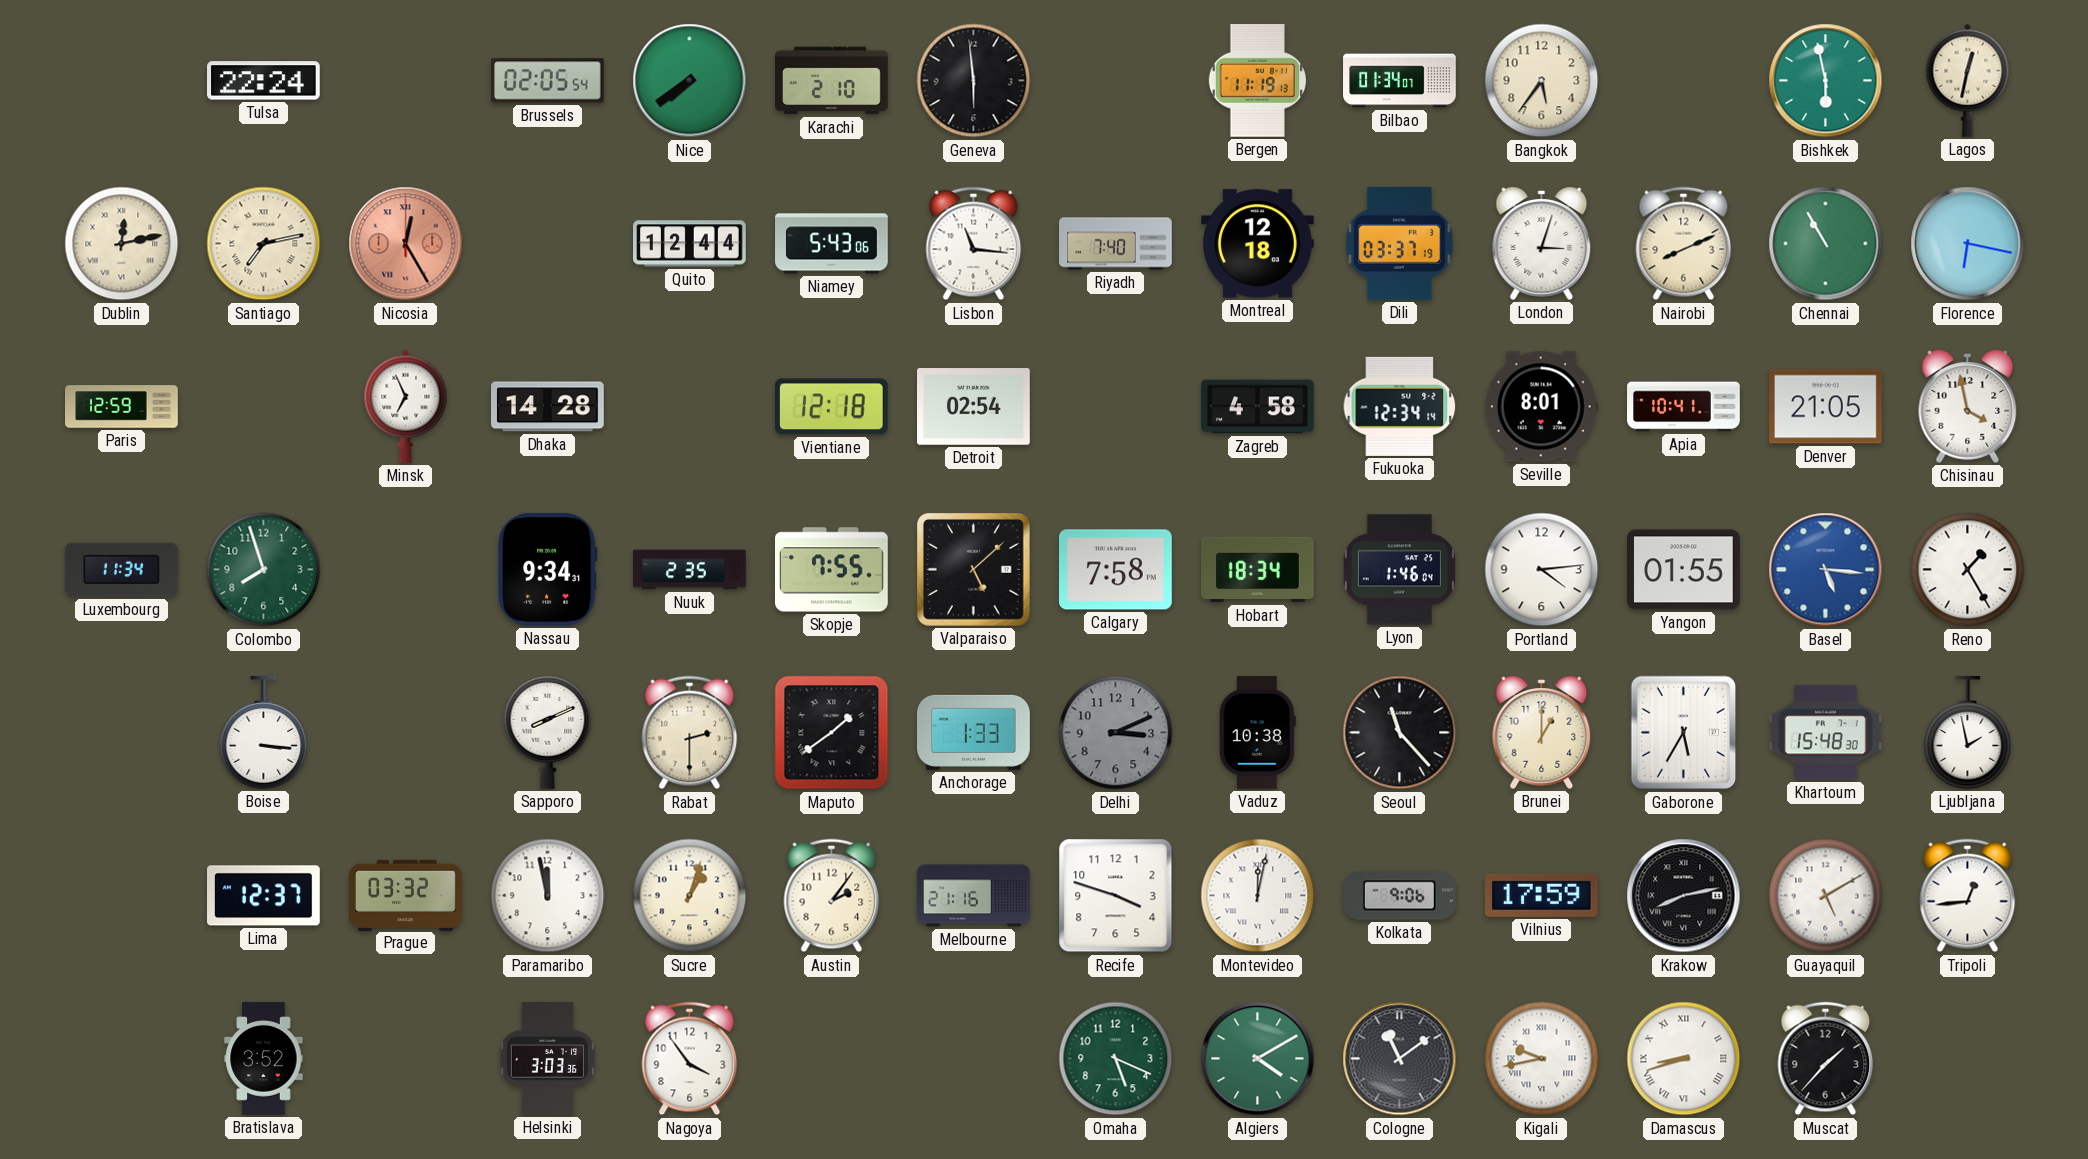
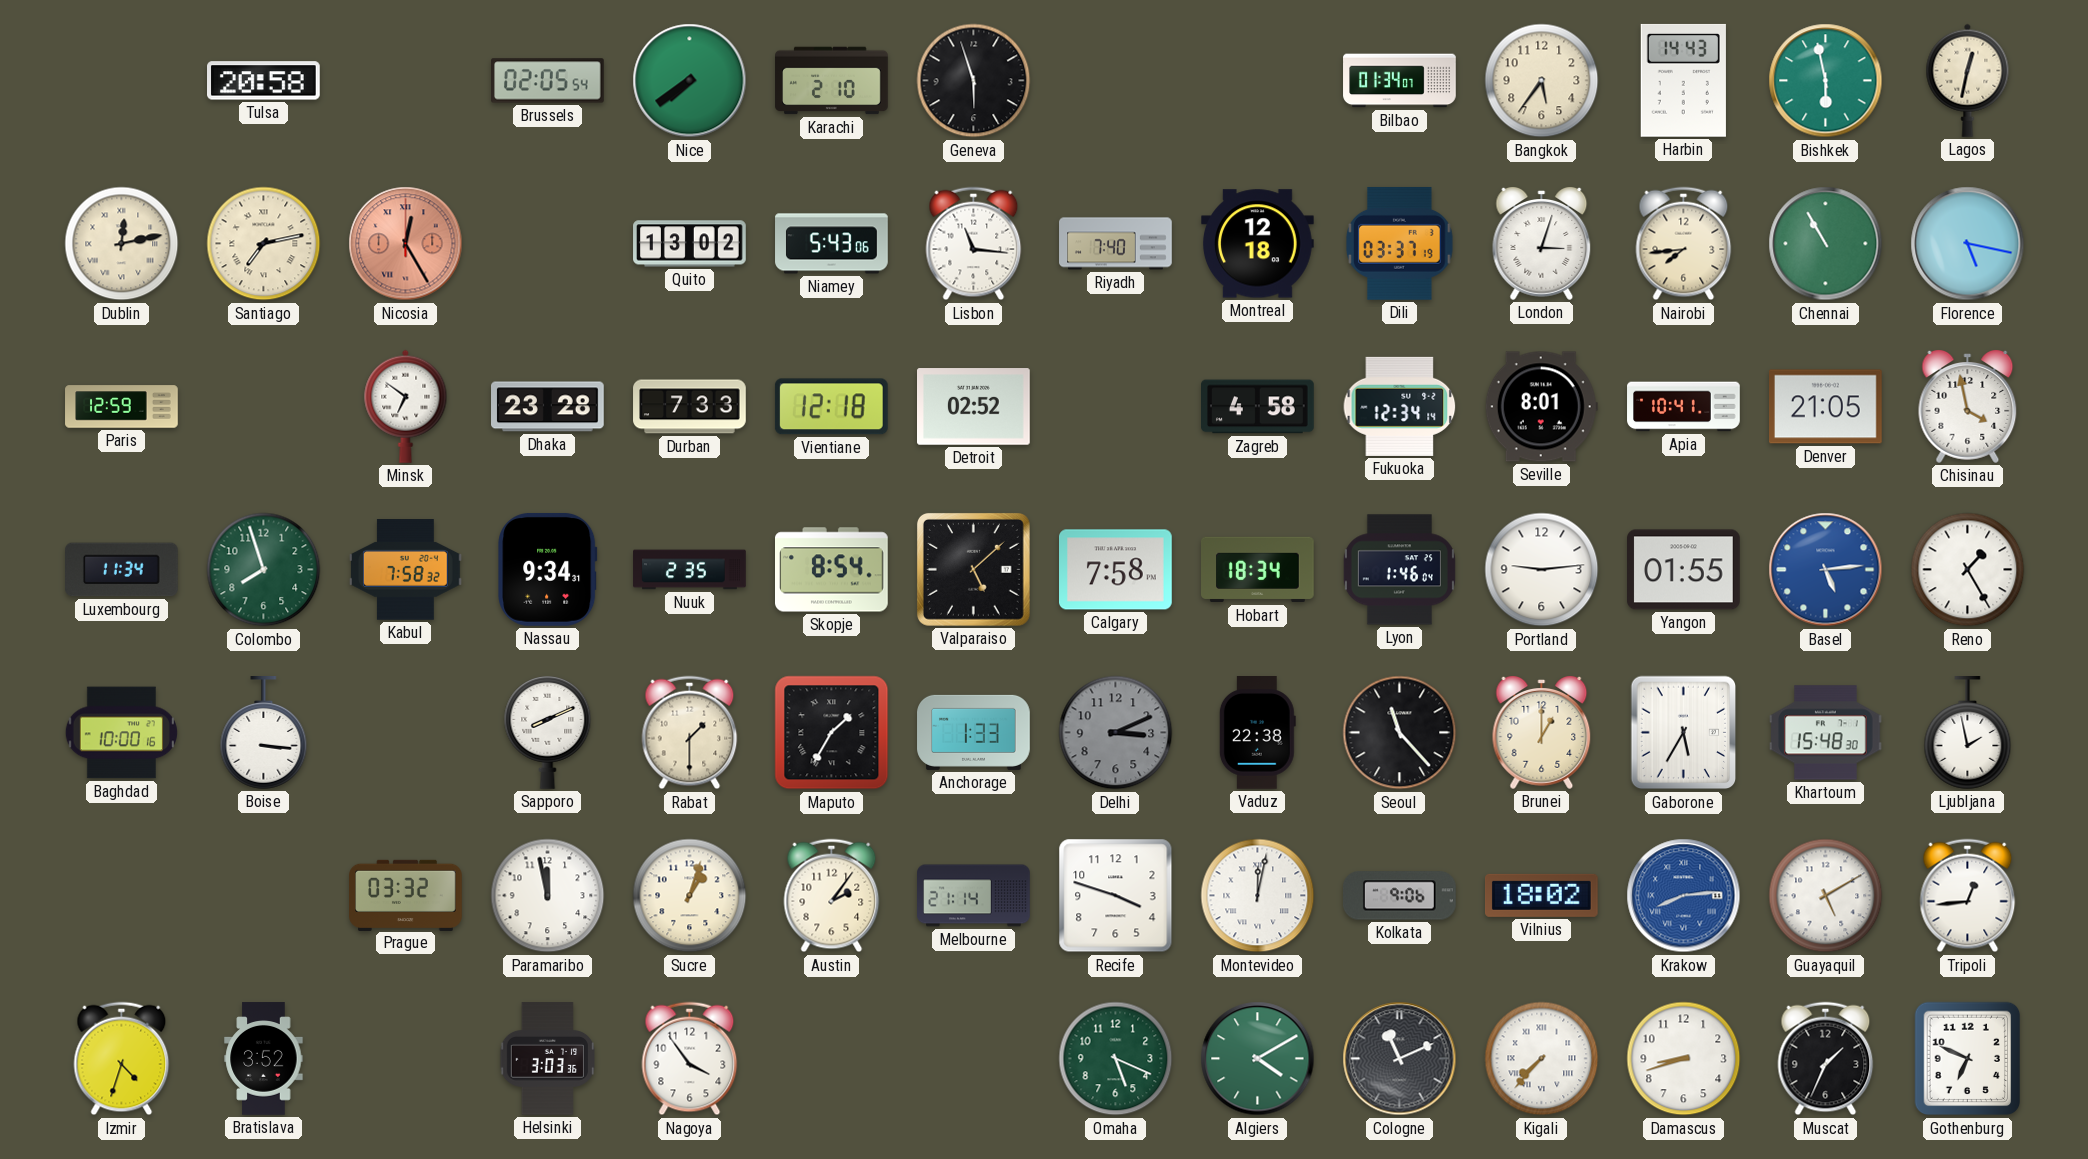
Tulsa: 22:24 -> 20:58 (264, 81)
Geneva: 5:59 -> 5:57 (974, 81)
Bergen: 11:19 -> none (1257, 81)
Harbin: none -> 14:43 (1683, 80)
Quito: 12:44 -> 13:02 (690, 244)
Nairobi: 8:11 -> 7:44 (1684, 244)
Florence: 6:17 -> 5:17 (1968, 244)
Minsk: 6:56 -> 6:51 (406, 406)
Dhaka: 14:28 -> 23:28 (548, 407)
Durban: none -> 7:33 (690, 407)
Detroit: 02:54 -> 02:52 (974, 407)
Kabul: none -> 7:58 (406, 570)
Skopje: 7:55 -> 8:54 (832, 570)
Portland: 4:14 -> 9:14 (1542, 570)
Basel: 5:16 -> 5:14 (1826, 570)
Baghdad: none -> 10:00 (121, 733)
Rabat: 2:30 -> 1:30 (690, 733)
Maputo: 1:39 -> 1:35 (832, 733)
Vaduz: 10:38 -> 22:38 (1257, 733)
Lima: 12:37 -> none (264, 896)
Melbourne: 21:16 -> 21:14 (974, 896)
Vilnius: 17:59 -> 18:02 (1542, 895)
Krakow: 8:13 -> 8:14 (1684, 896)
Krakow dial: black -> blue (1684, 896)
Izmir: none -> 4:33 (122, 1059)
Cologne: 11:09 -> 11:11 (1400, 1059)
Kigali: 9:43 -> 7:37 (1542, 1059)
Damascus numerals: Roman -> Arabic (1684, 1059)
Muscat: 1:37 -> 1:34 (1826, 1059)
Gothenburg: none -> 6:49 (1968, 1059)
